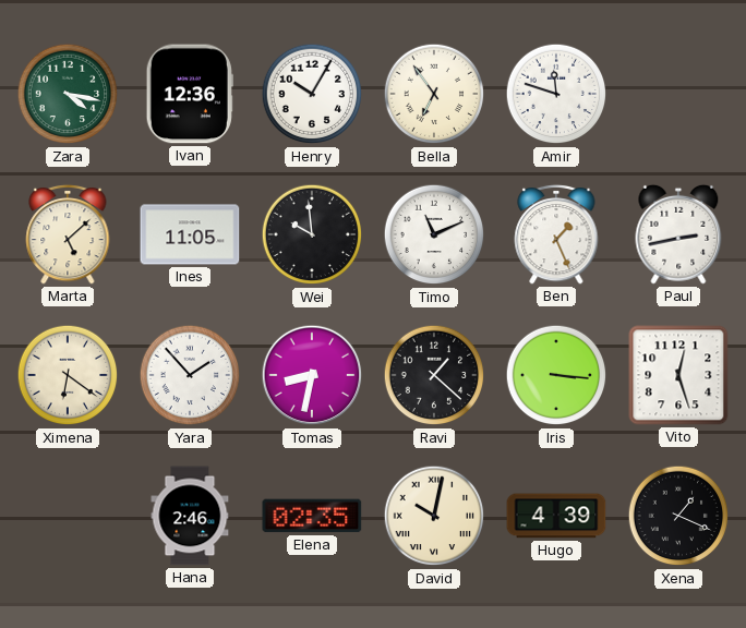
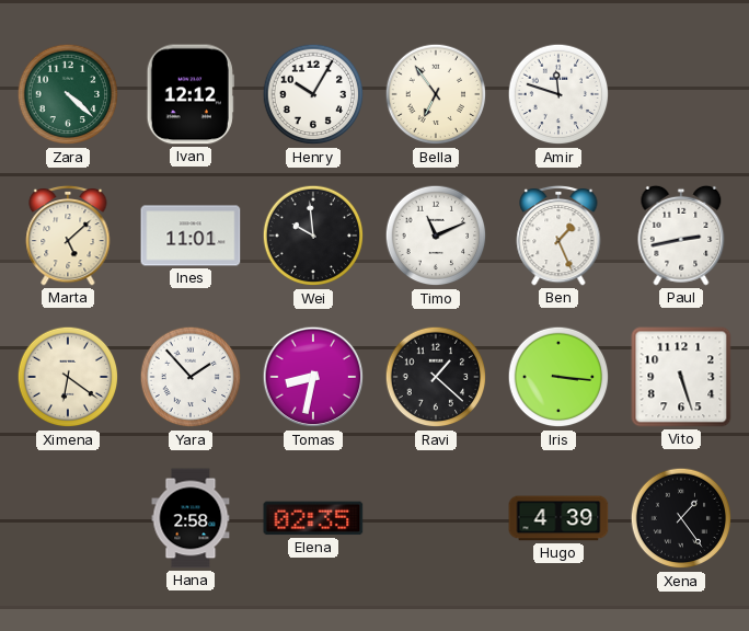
Zara: 4:17 -> 4:22 (68, 94)
Ivan: 12:36 -> 12:12 (191, 94)
Ines: 11:05 -> 11:01 (191, 236)
Vito: 12:27 -> 5:27 (681, 377)
Hana: 2:46 -> 2:58 (191, 518)
David: 10:02 -> none (434, 516)
Xena: 1:19 -> 1:24 (681, 518)
